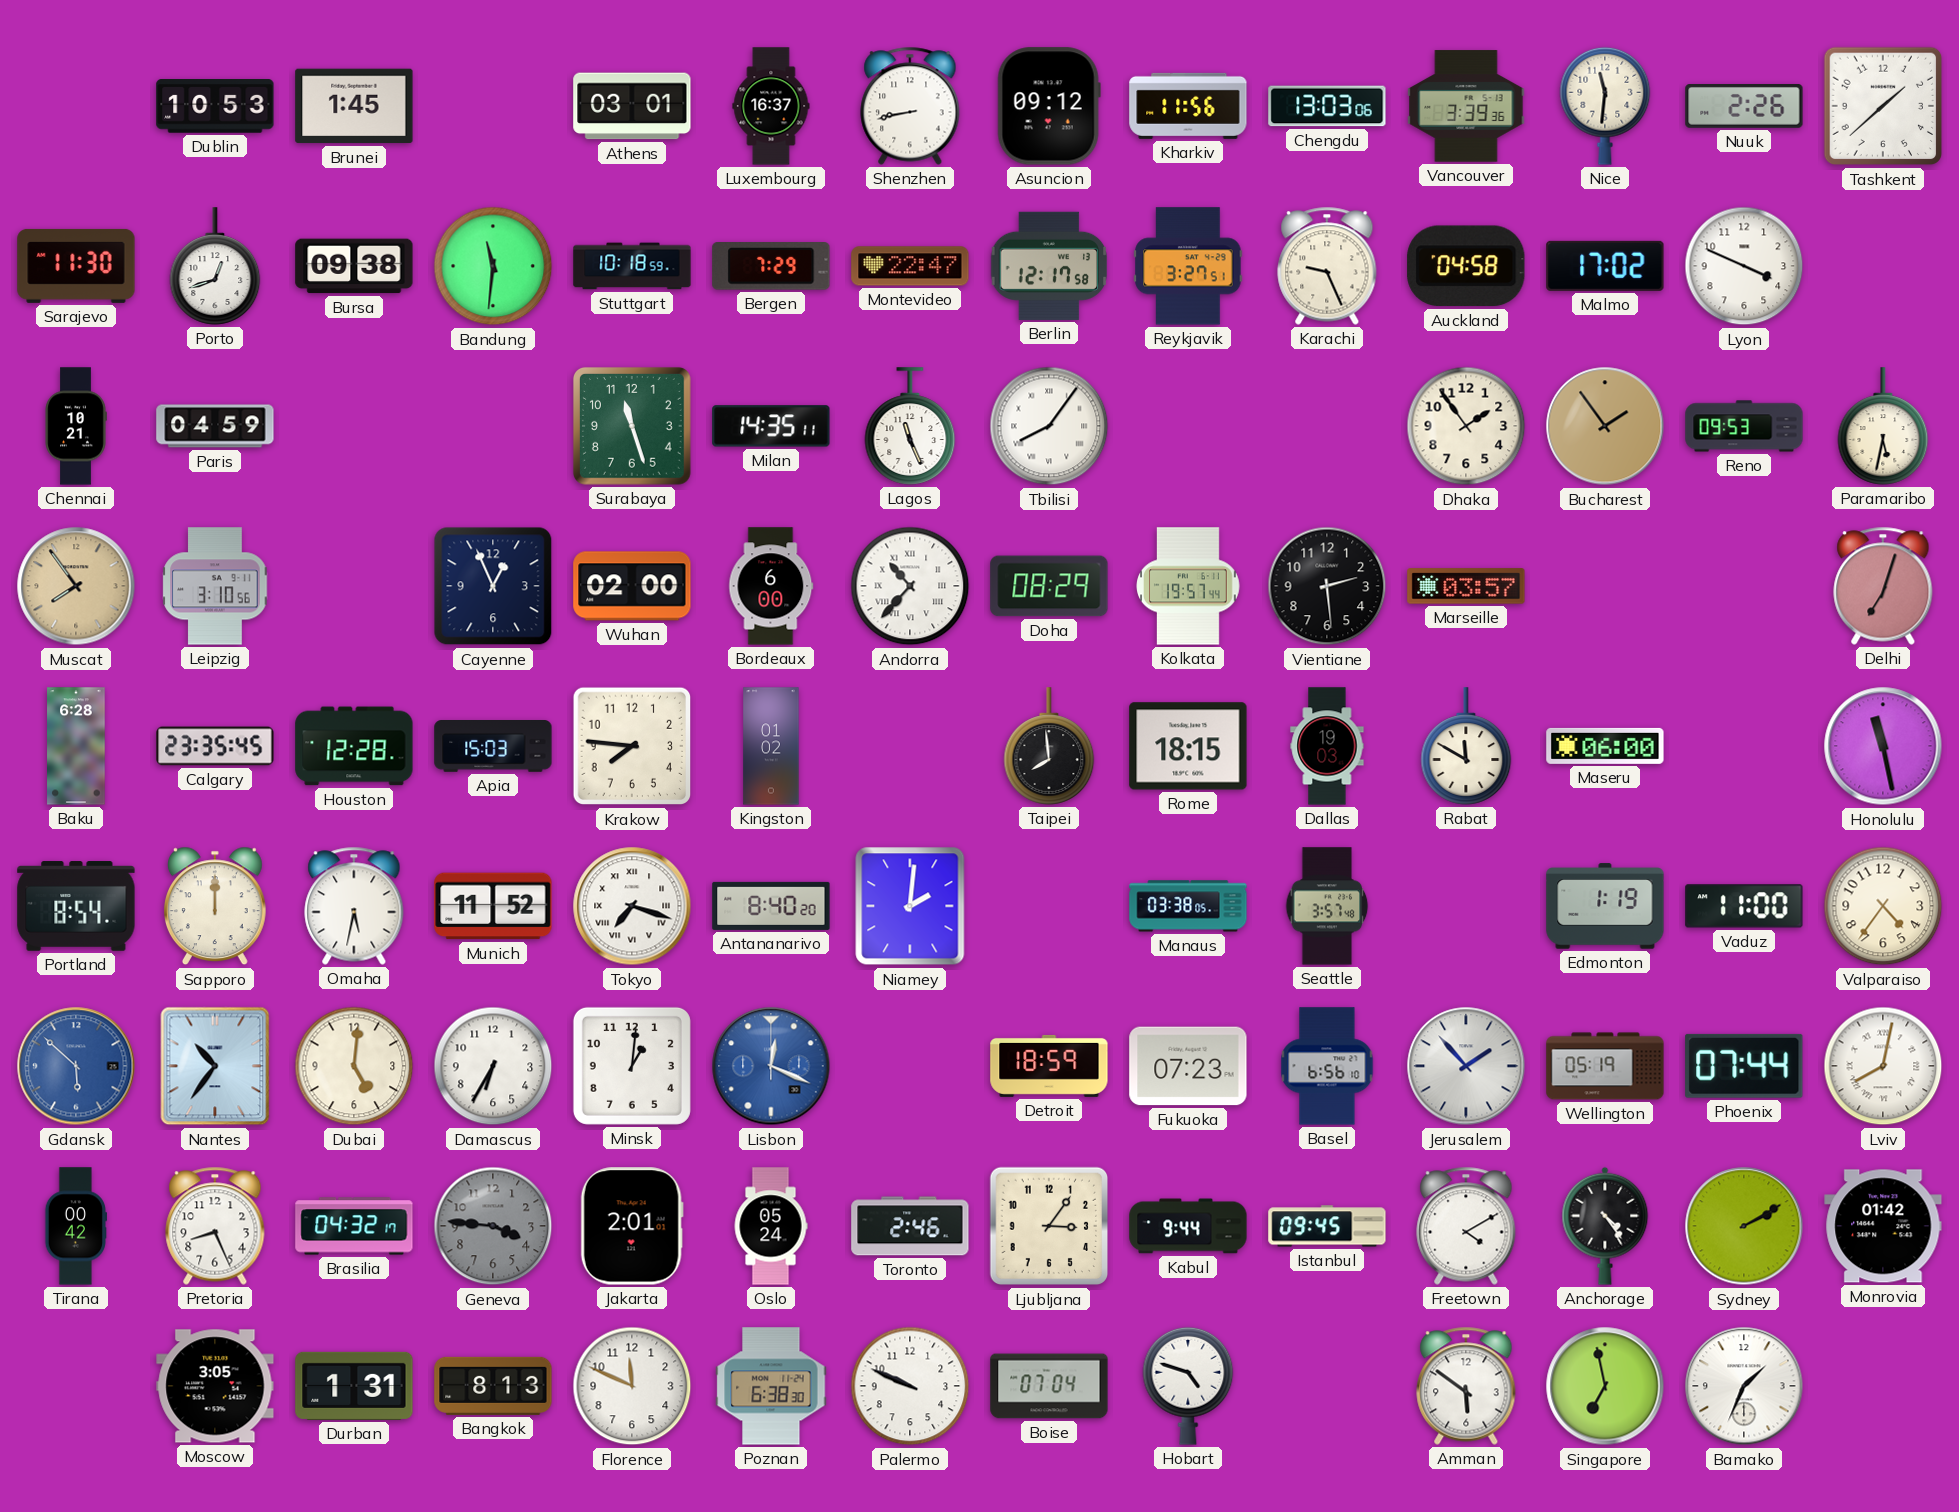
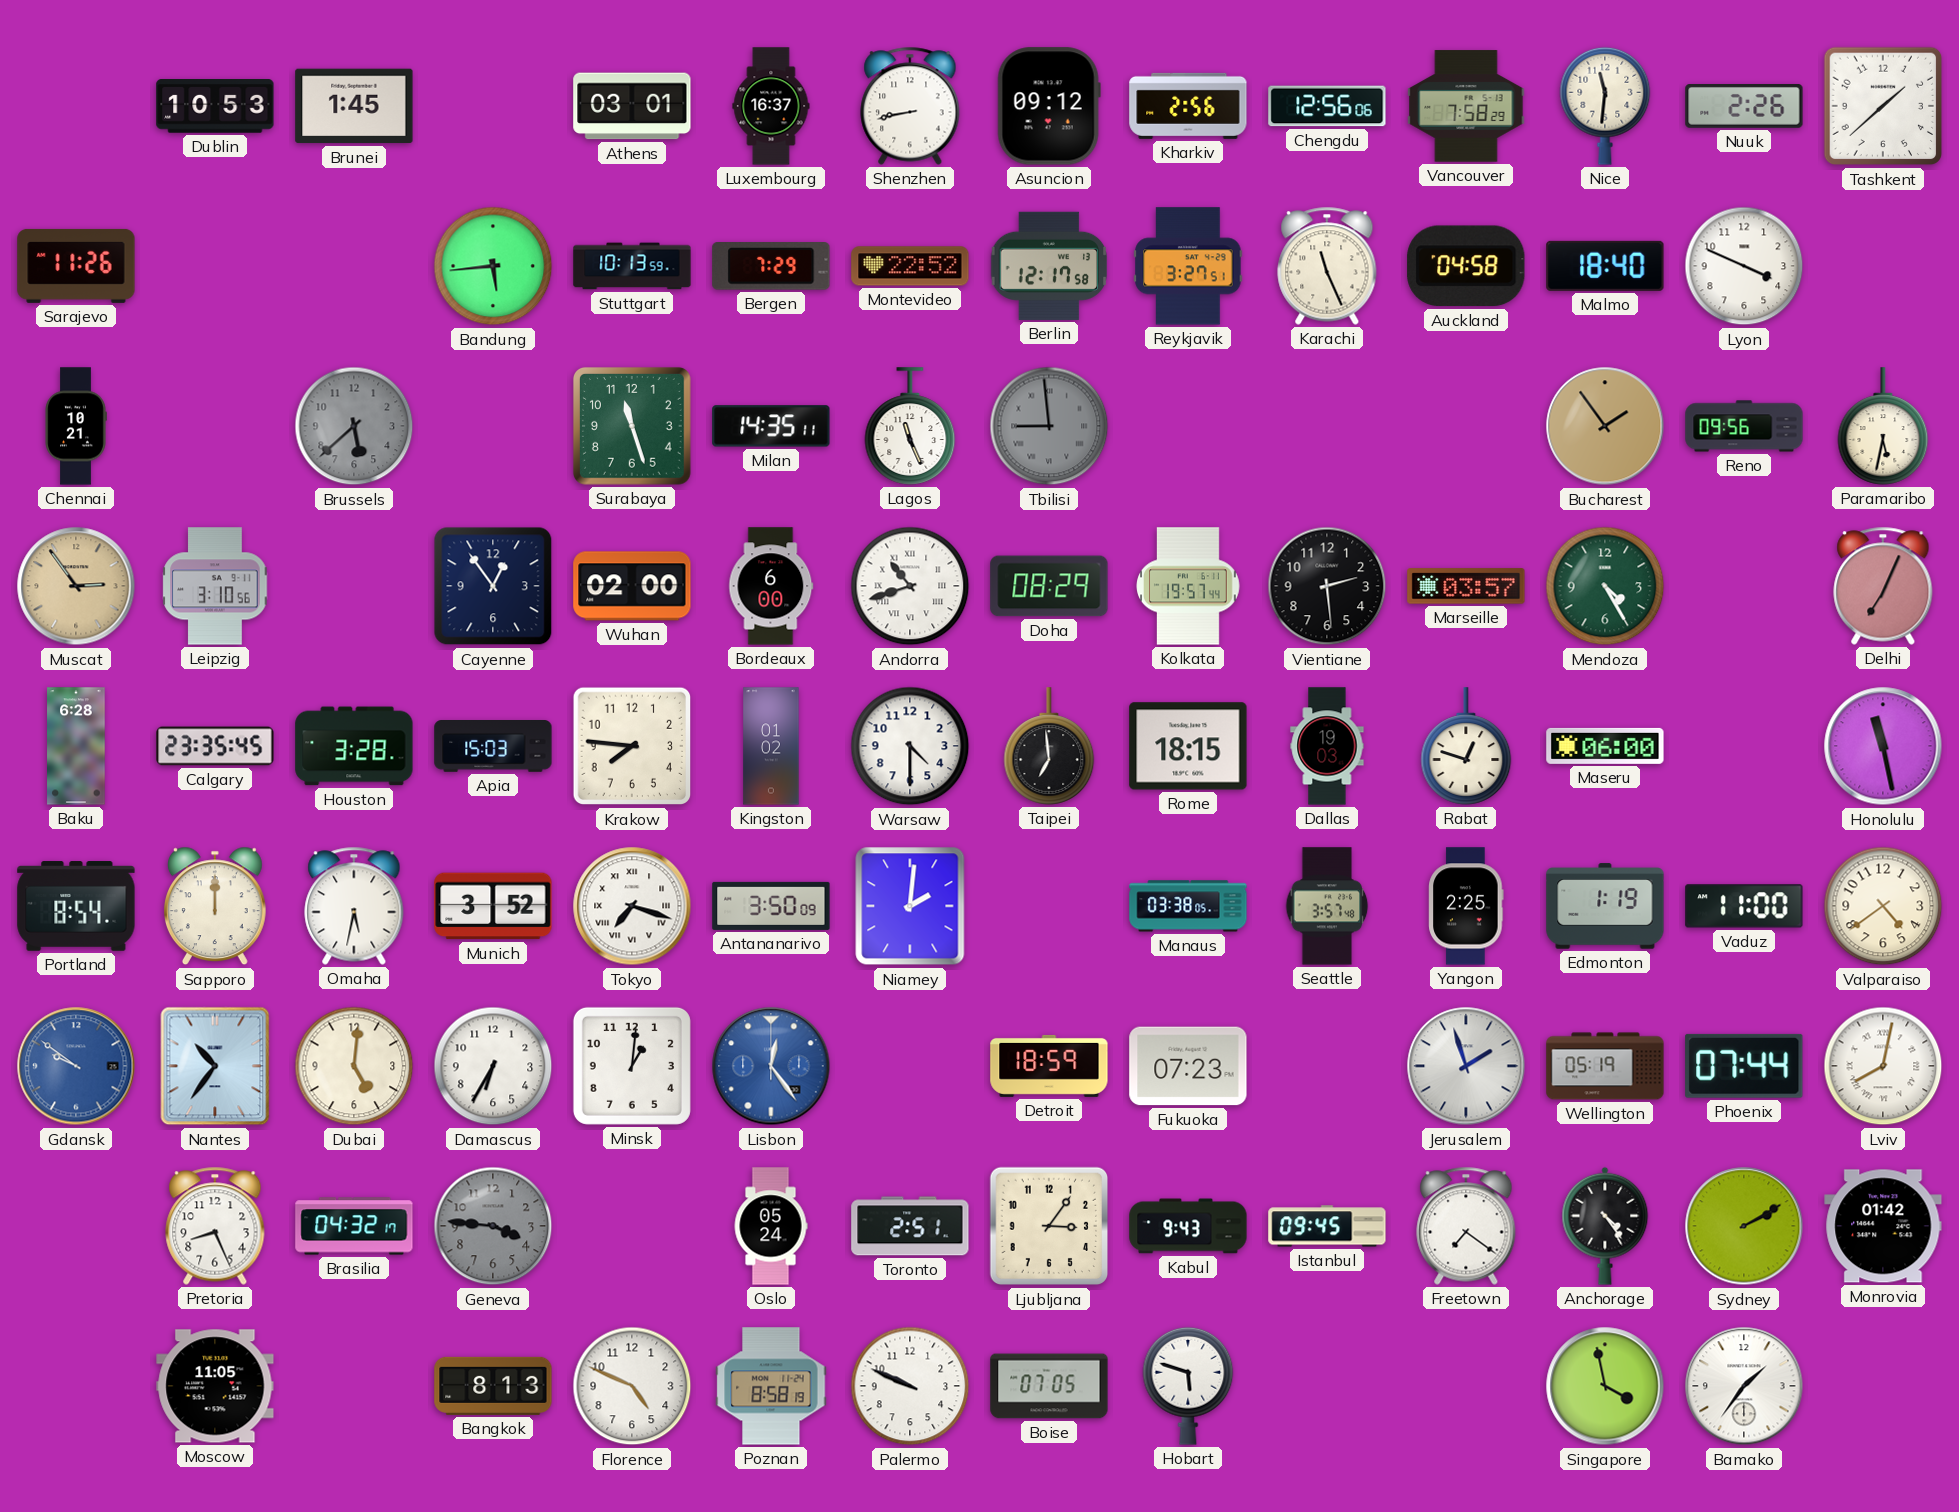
Kharkiv: 11:56 -> 2:56 (1188, 106)
Chengdu: 13:03 -> 12:56 (1327, 106)
Vancouver: 3:39 -> 7:58 (1466, 106)
Sarajevo: 11:30 -> 11:26 (76, 266)
Porto: 12:42 -> none (215, 266)
Bursa: 09:38 -> none (354, 266)
Bandung: 11:31 -> 5:44 (493, 266)
Stuttgart: 10:18 -> 10:13 (632, 266)
Montevideo: 22:47 -> 22:52 (910, 266)
Karachi: 9:26 -> 11:26 (1327, 266)
Malmo: 17:02 -> 18:40 (1605, 266)
Paris: 04:59 -> none (215, 426)
Brussels: none -> 5:38 (354, 426)
Tbilisi: 8:06 -> 8:59 (1049, 426)
Tbilisi dial: white -> grey (1049, 426)
Dhaka: 1:54 -> none (1466, 426)
Reno: 09:53 -> 09:56 (1744, 426)
Muscat: 7:54 -> 2:54 (76, 586)
Cayenne: 12:56 -> 12:54 (493, 586)
Andorra: 10:37 -> 10:42 (910, 586)
Mendoza: none -> 4:25 (1605, 586)
Delhi: 7:03 -> 7:04 (1883, 586)
Houston: 12:28 -> 3:28 (354, 746)
Warsaw: none -> 4:30 (910, 746)
Taipei: 7:59 -> 6:59 (1049, 746)
Rabat: 11:50 -> 12:48 (1466, 746)
Munich: 11:52 -> 3:52 (493, 906)
Antananarivo: 8:40 -> 3:50 (771, 906)
Yangon: none -> 2:25 (1466, 906)
Valparaiso: 4:36 -> 4:39 (1883, 906)
Gdansk: 5:52 -> 9:51 (76, 1066)
Lisbon: 12:19 -> 12:24 (771, 1066)
Basel: 6:56 -> none (1327, 1066)
Jerusalem: 1:53 -> 1:57 (1466, 1066)
Tirana: 00:42 -> none (75, 1226)
Jakarta: 2:01 -> none (632, 1226)
Toronto: 2:46 -> 2:51 (910, 1226)
Kabul: 9:44 -> 9:43 (1188, 1226)
Freetown: 4:10 -> 7:21 (1466, 1226)
Moscow: 3:05 -> 11:05 (215, 1386)
Durban: 1:31 -> none (354, 1386)
Florence: 11:49 -> 4:49 (632, 1386)
Poznan: 6:38 -> 8:58 (771, 1386)
Boise: 07:04 -> 07:05 (1049, 1386)
Hobart: 4:48 -> 5:48 (1188, 1386)
Amman: 5:51 -> none (1466, 1386)
Singapore: 6:58 -> 3:58 (1605, 1386)
Bamako: 1:34 -> 1:36 (1744, 1386)
